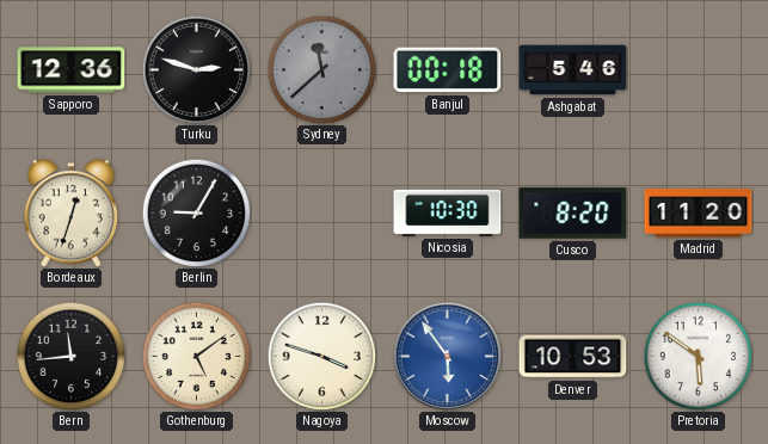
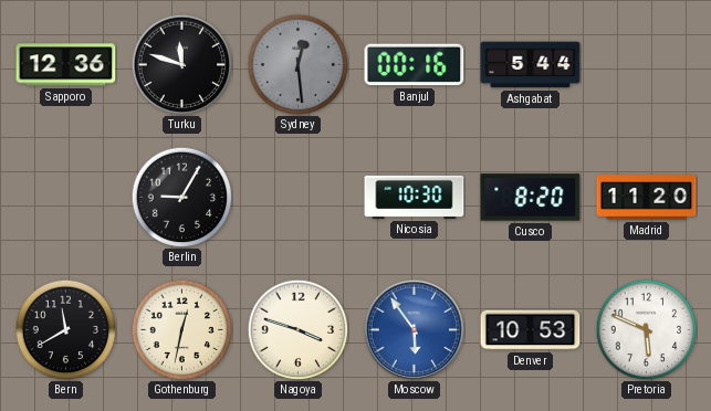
Turku: 2:48 -> 11:48 (181, 64)
Sydney: 11:38 -> 12:29 (297, 64)
Banjul: 00:18 -> 00:16 (415, 65)
Ashgabat: 5:46 -> 5:44 (531, 65)
Bordeaux: 12:33 -> none (72, 214)
Bern: 11:44 -> 11:40 (65, 329)
Gothenburg: 5:09 -> 12:32 (181, 329)
Pretoria: 5:51 -> 5:49 (646, 329)
